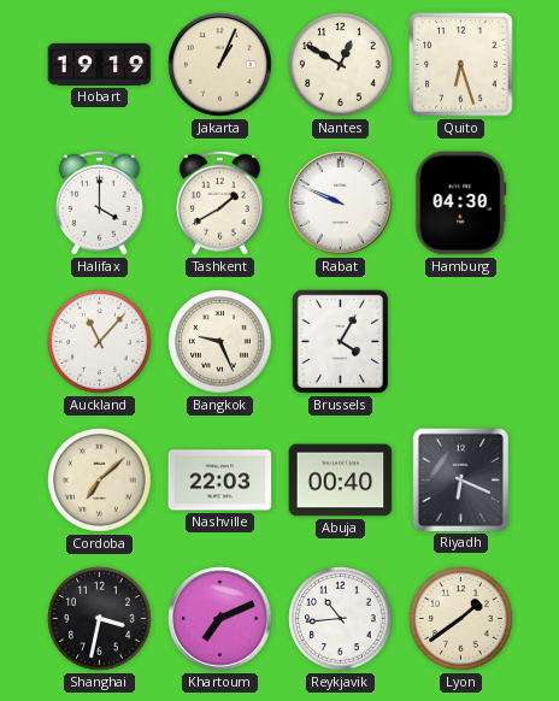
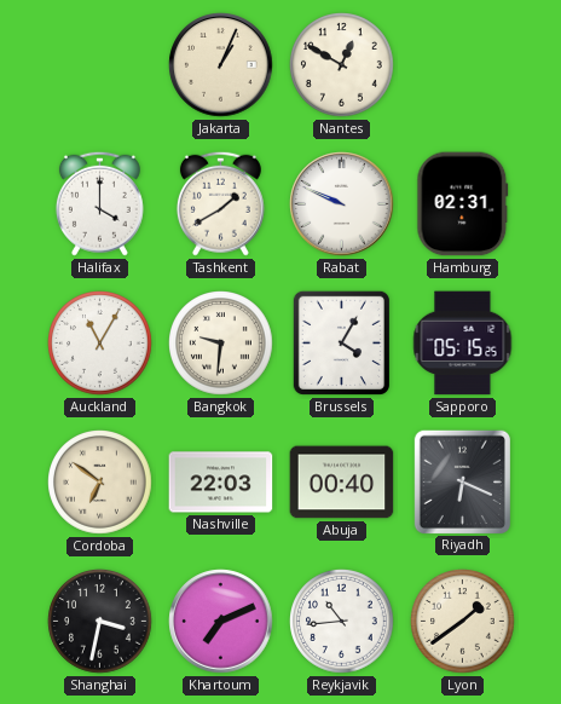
Hobart: 19:19 -> none (100, 64)
Quito: 6:27 -> none (461, 65)
Hamburg: 04:30 -> 02:31 (463, 204)
Auckland: 11:07 -> 11:05 (100, 344)
Bangkok: 9:26 -> 9:31 (221, 344)
Sapporo: none -> 05:15 (463, 344)
Cordoba: 7:08 -> 6:51 (100, 483)
